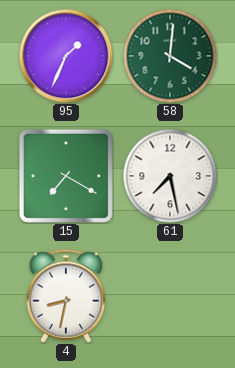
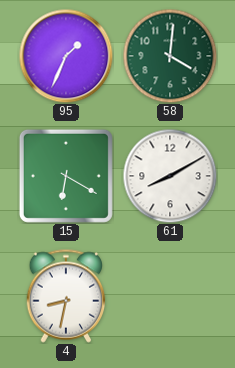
15: 7:20 -> 6:20 (66, 176)
61: 7:28 -> 8:10 (170, 176)
